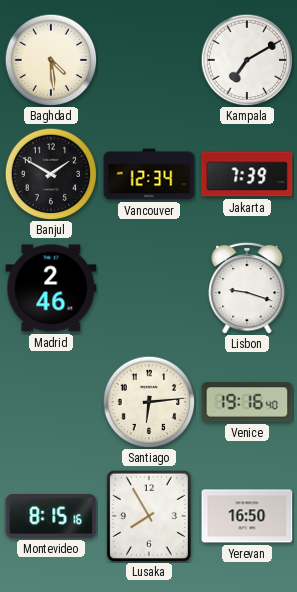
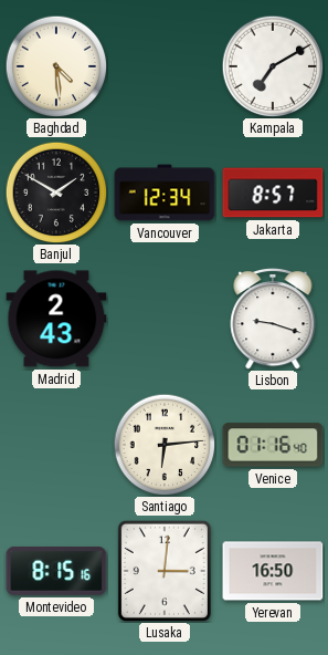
Jakarta: 7:39 -> 8:57 (273, 193)
Madrid: 2:46 -> 2:43 (56, 319)
Venice: 19:16 -> 01:16 (273, 445)
Lusaka: 7:55 -> 3:01 (165, 571)
